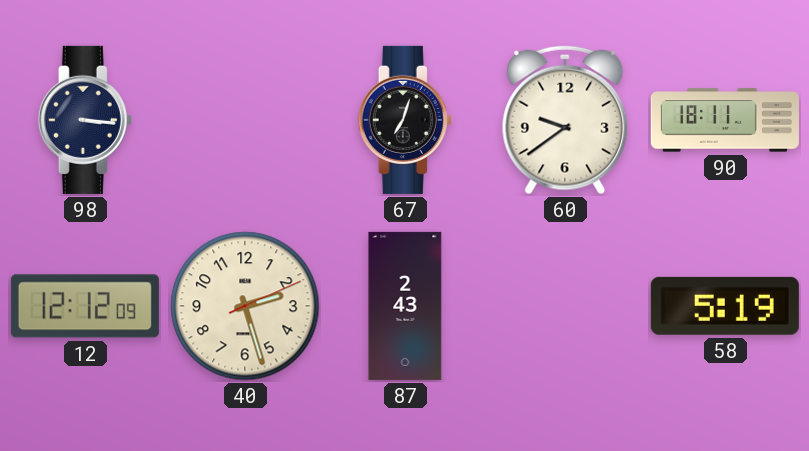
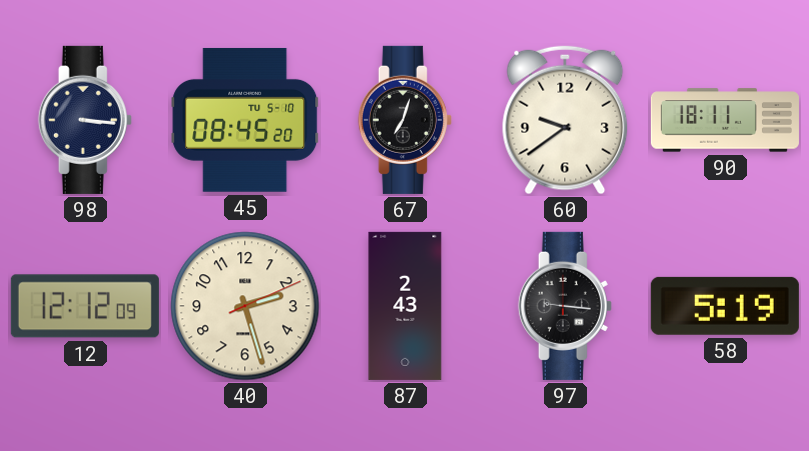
45: none -> 08:45 (245, 120)
97: none -> 9:16 (565, 306)
